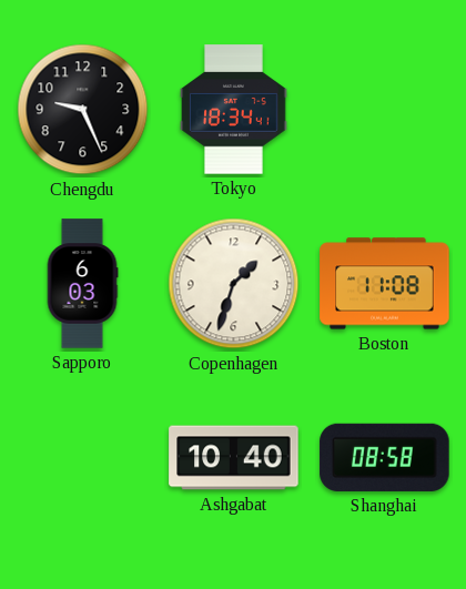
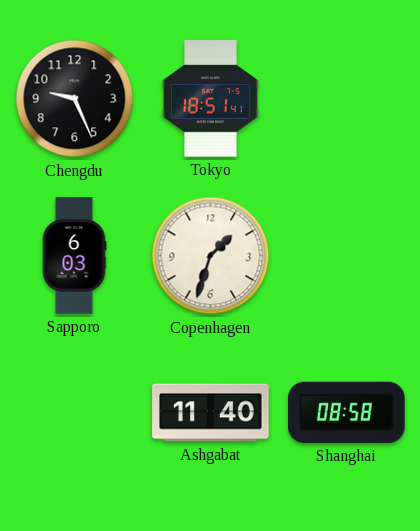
Tokyo: 18:34 -> 18:51 (211, 99)
Boston: 11:08 -> none (385, 284)
Ashgabat: 10:40 -> 11:40 (211, 413)
